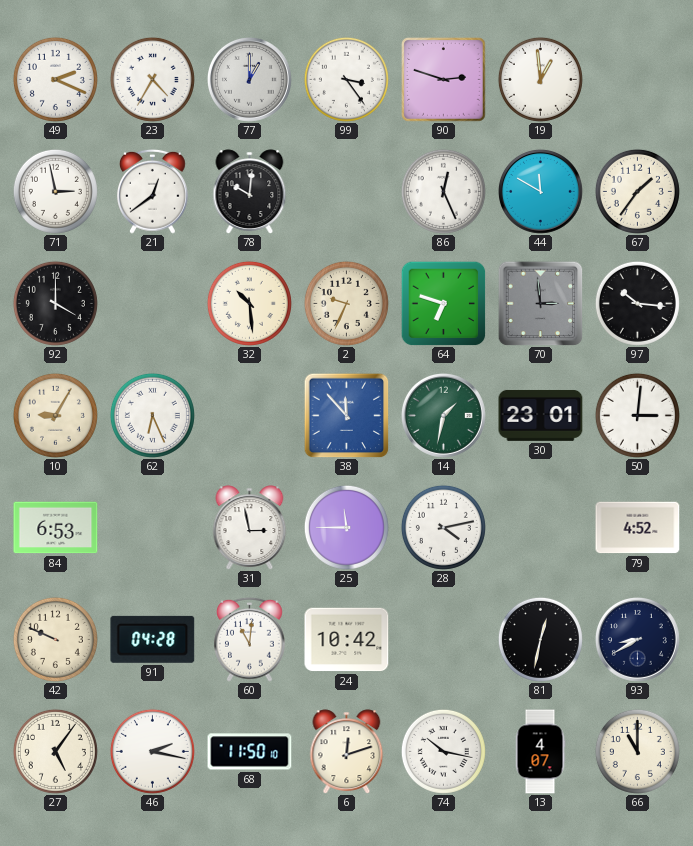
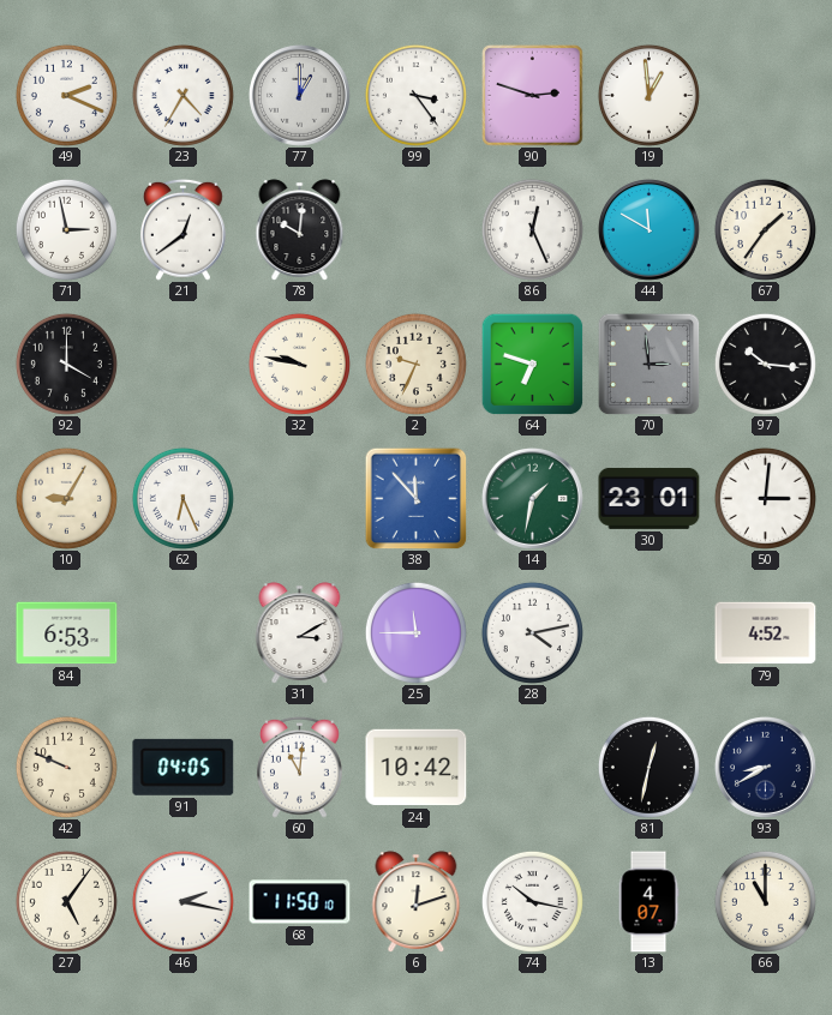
32: 10:29 -> 9:47 (299, 364)
31: 2:58 -> 3:10 (300, 633)
91: 04:28 -> 04:05 (184, 767)
